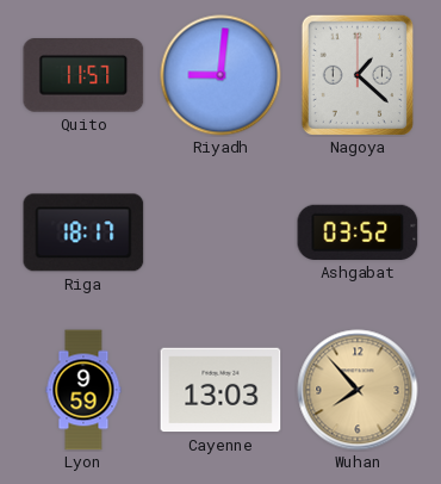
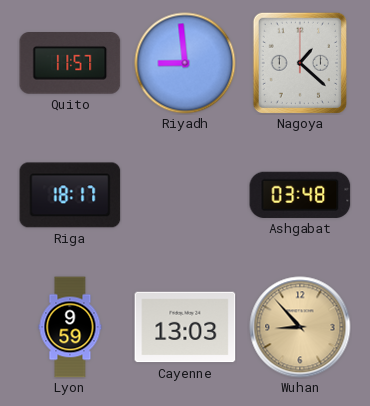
Riyadh: 9:01 -> 8:59 (185, 63)
Ashgabat: 03:52 -> 03:48 (300, 195)
Wuhan: 7:53 -> 8:53 (300, 327)
